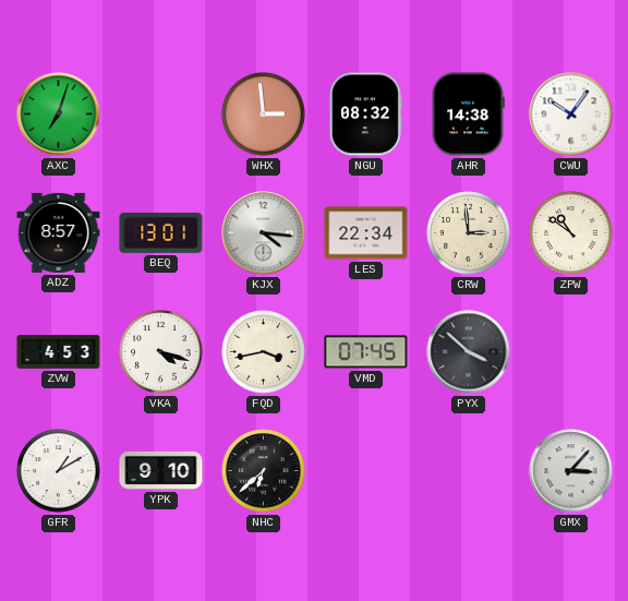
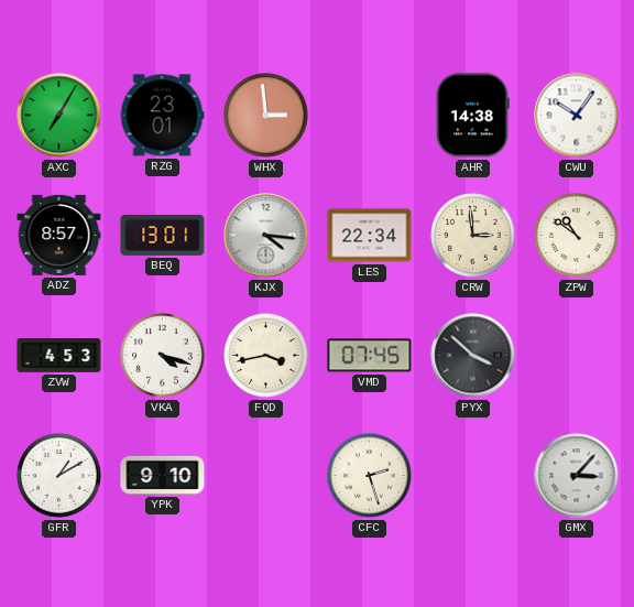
AXC: 7:03 -> 7:05 (59, 116)
RZG: none -> 23:01 (162, 116)
NGU: 08:32 -> none (365, 115)
NHC: 6:38 -> none (264, 471)
CFC: none -> 2:27 (370, 476)
